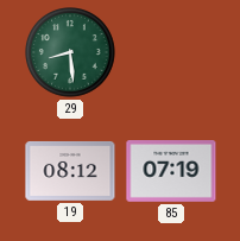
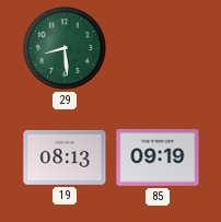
19: 08:12 -> 08:13 (65, 157)
85: 07:19 -> 09:19 (158, 159)
